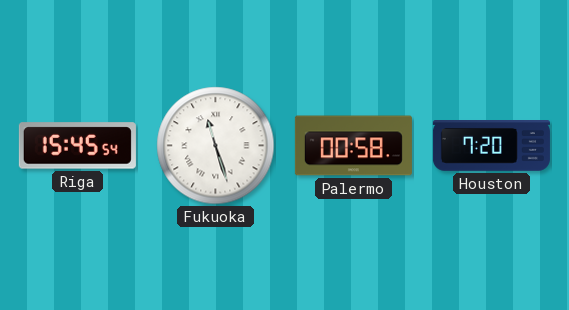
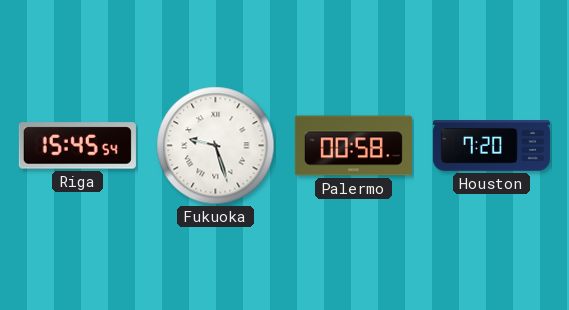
Fukuoka: 11:27 -> 9:27 (216, 146)
